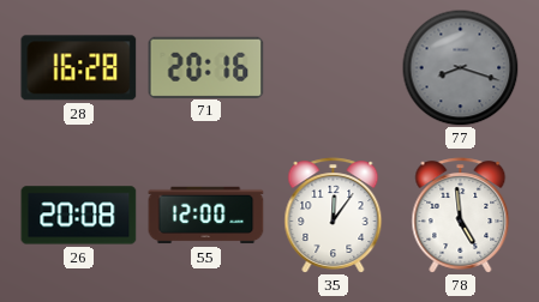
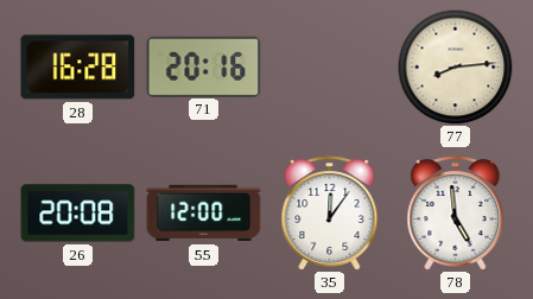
77: 8:18 -> 8:14 (455, 66)
77 dial: grey -> cream (455, 66)
